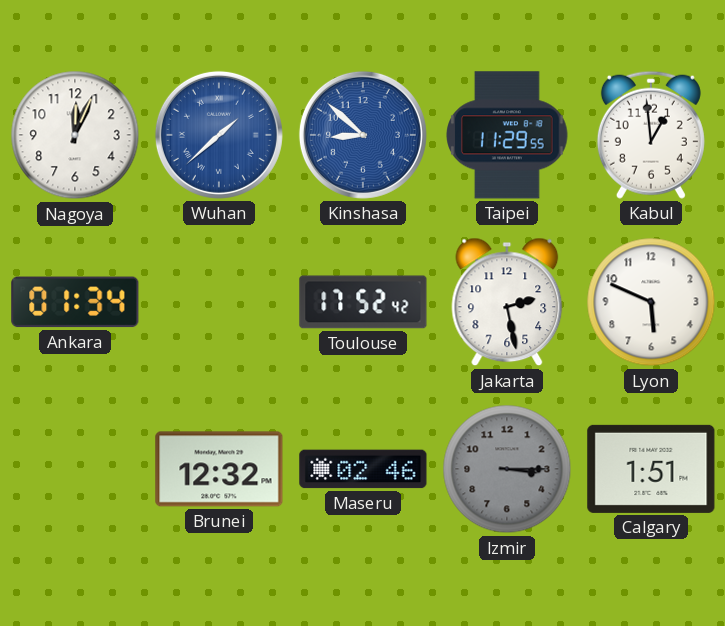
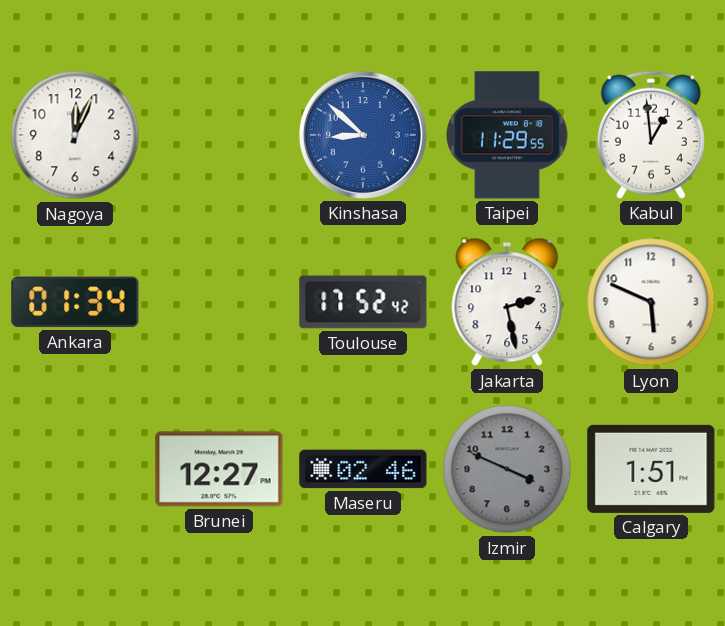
Wuhan: 1:38 -> none (219, 135)
Brunei: 12:32 -> 12:27 (219, 469)
Izmir: 3:15 -> 3:49 (507, 469)
